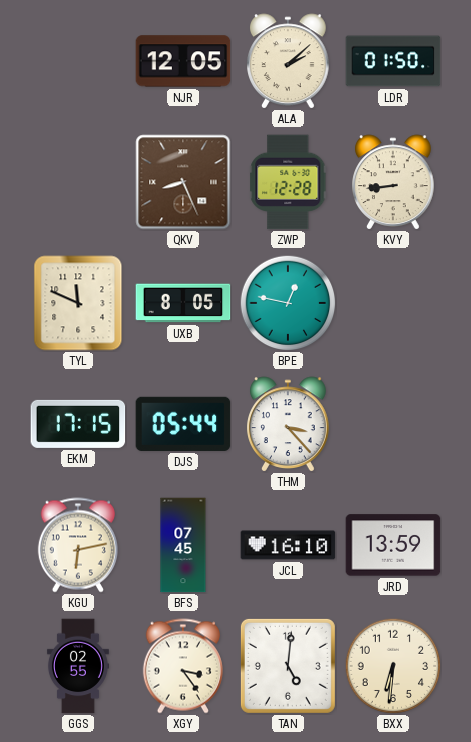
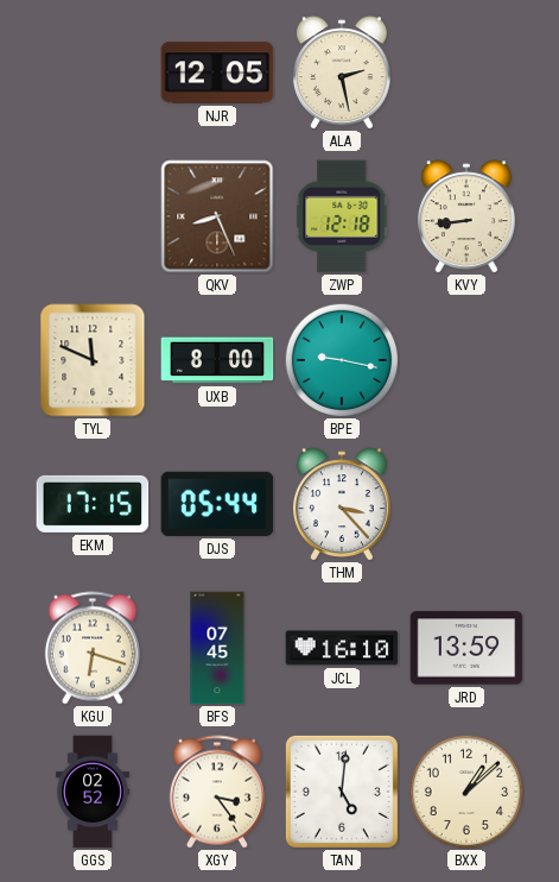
ALA: 2:08 -> 2:28 (343, 73)
LDR: 01:50 -> none (393, 61)
ZWP: 12:28 -> 12:18 (342, 216)
UXB: 8:05 -> 8:00 (217, 360)
BPE: 12:47 -> 9:17 (342, 360)
KGU: 6:13 -> 6:18 (93, 648)
GGS: 02:55 -> 02:52 (93, 792)
BXX: 6:31 -> 1:08 (466, 792)
